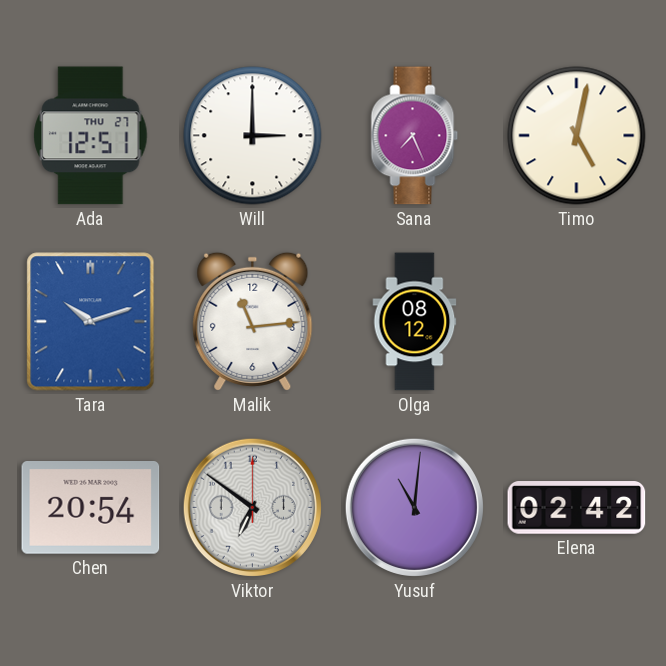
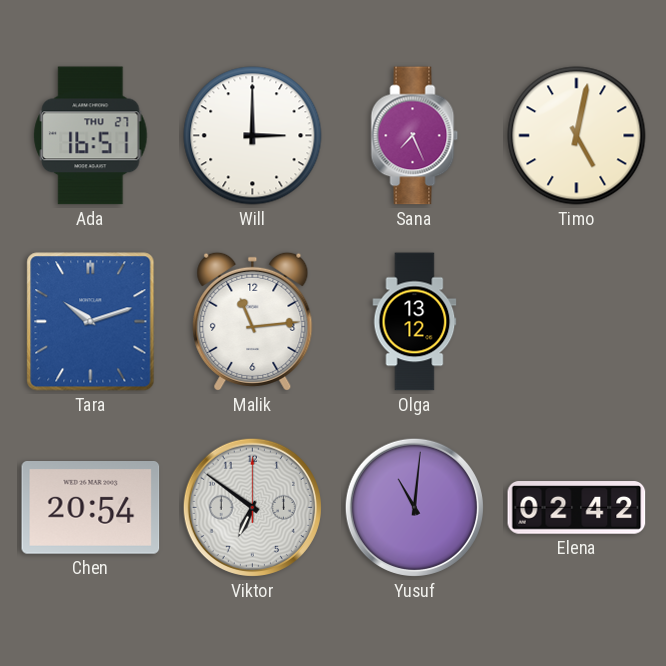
Ada: 12:51 -> 16:51 (91, 136)
Olga: 08:12 -> 13:12 (415, 322)
